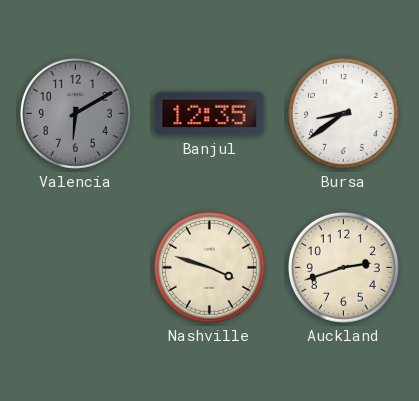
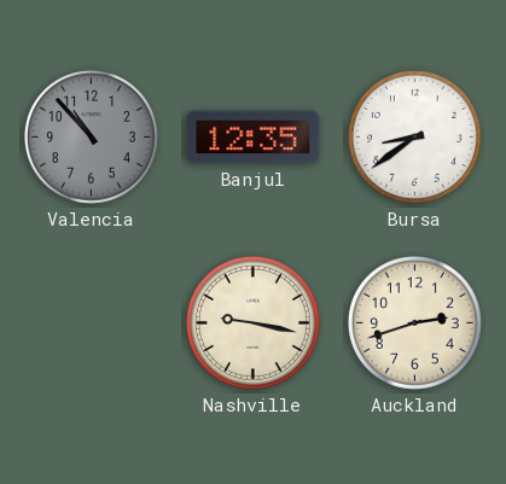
Valencia: 6:10 -> 10:53 (91, 136)
Nashville: 3:48 -> 9:17 (252, 322)
